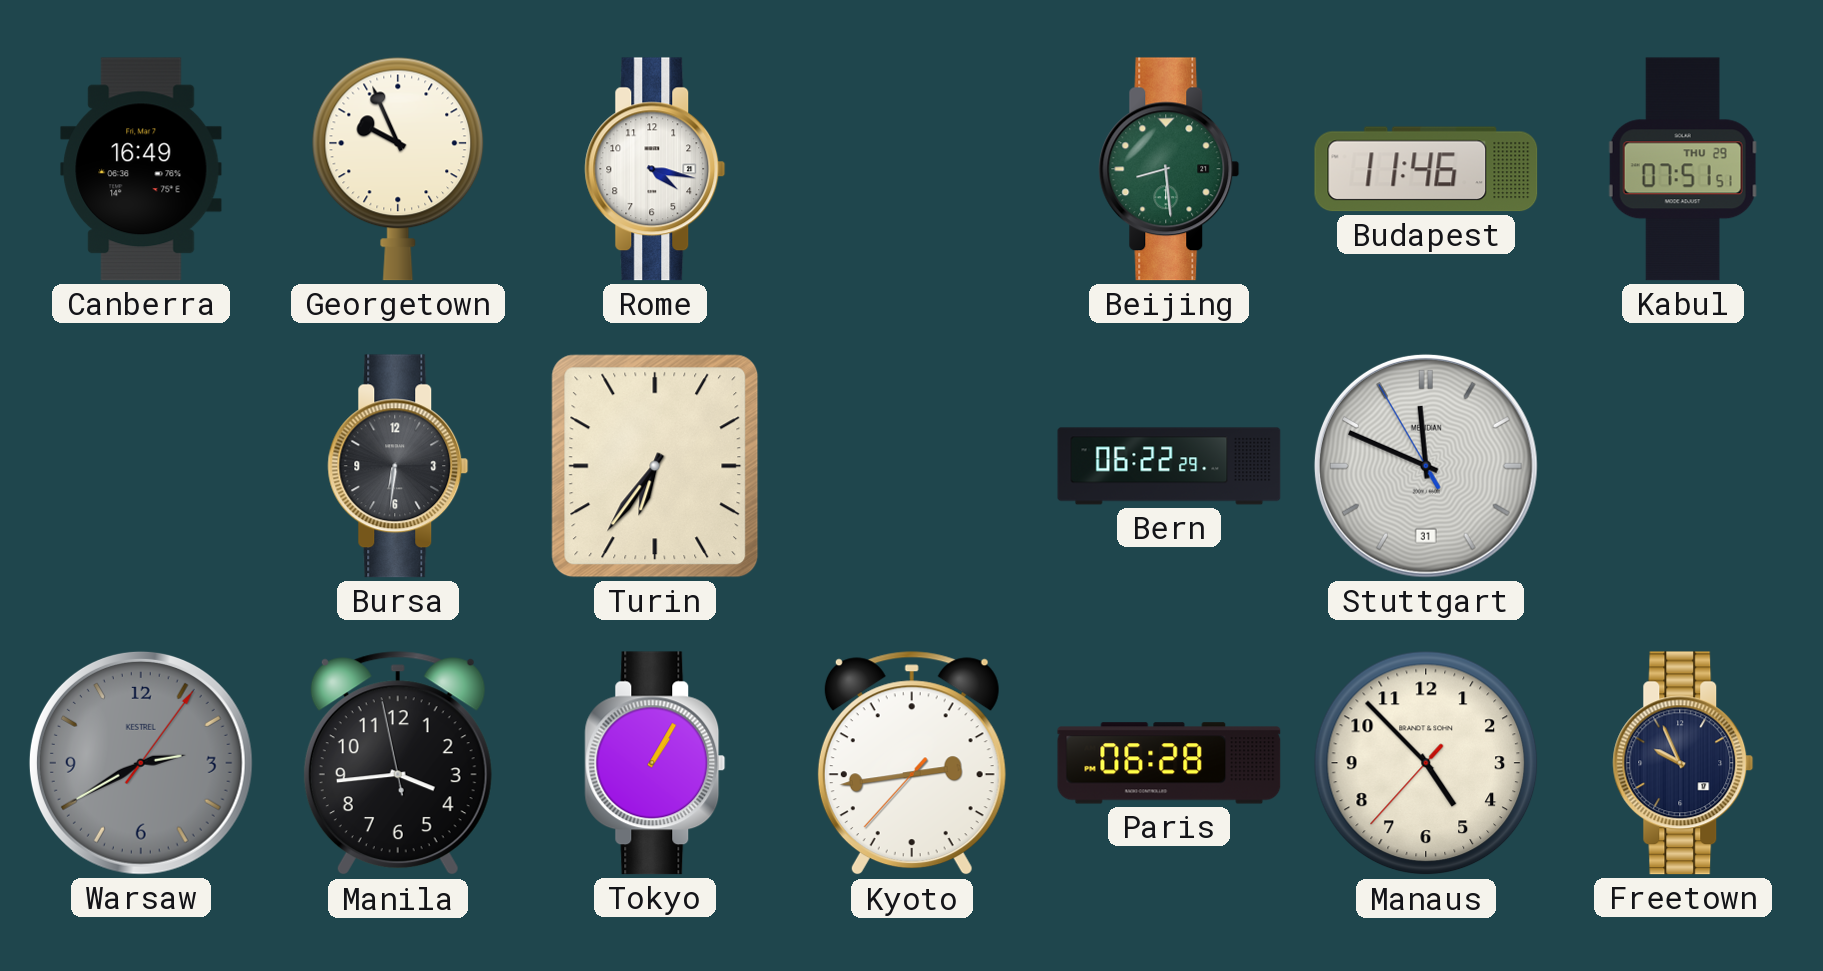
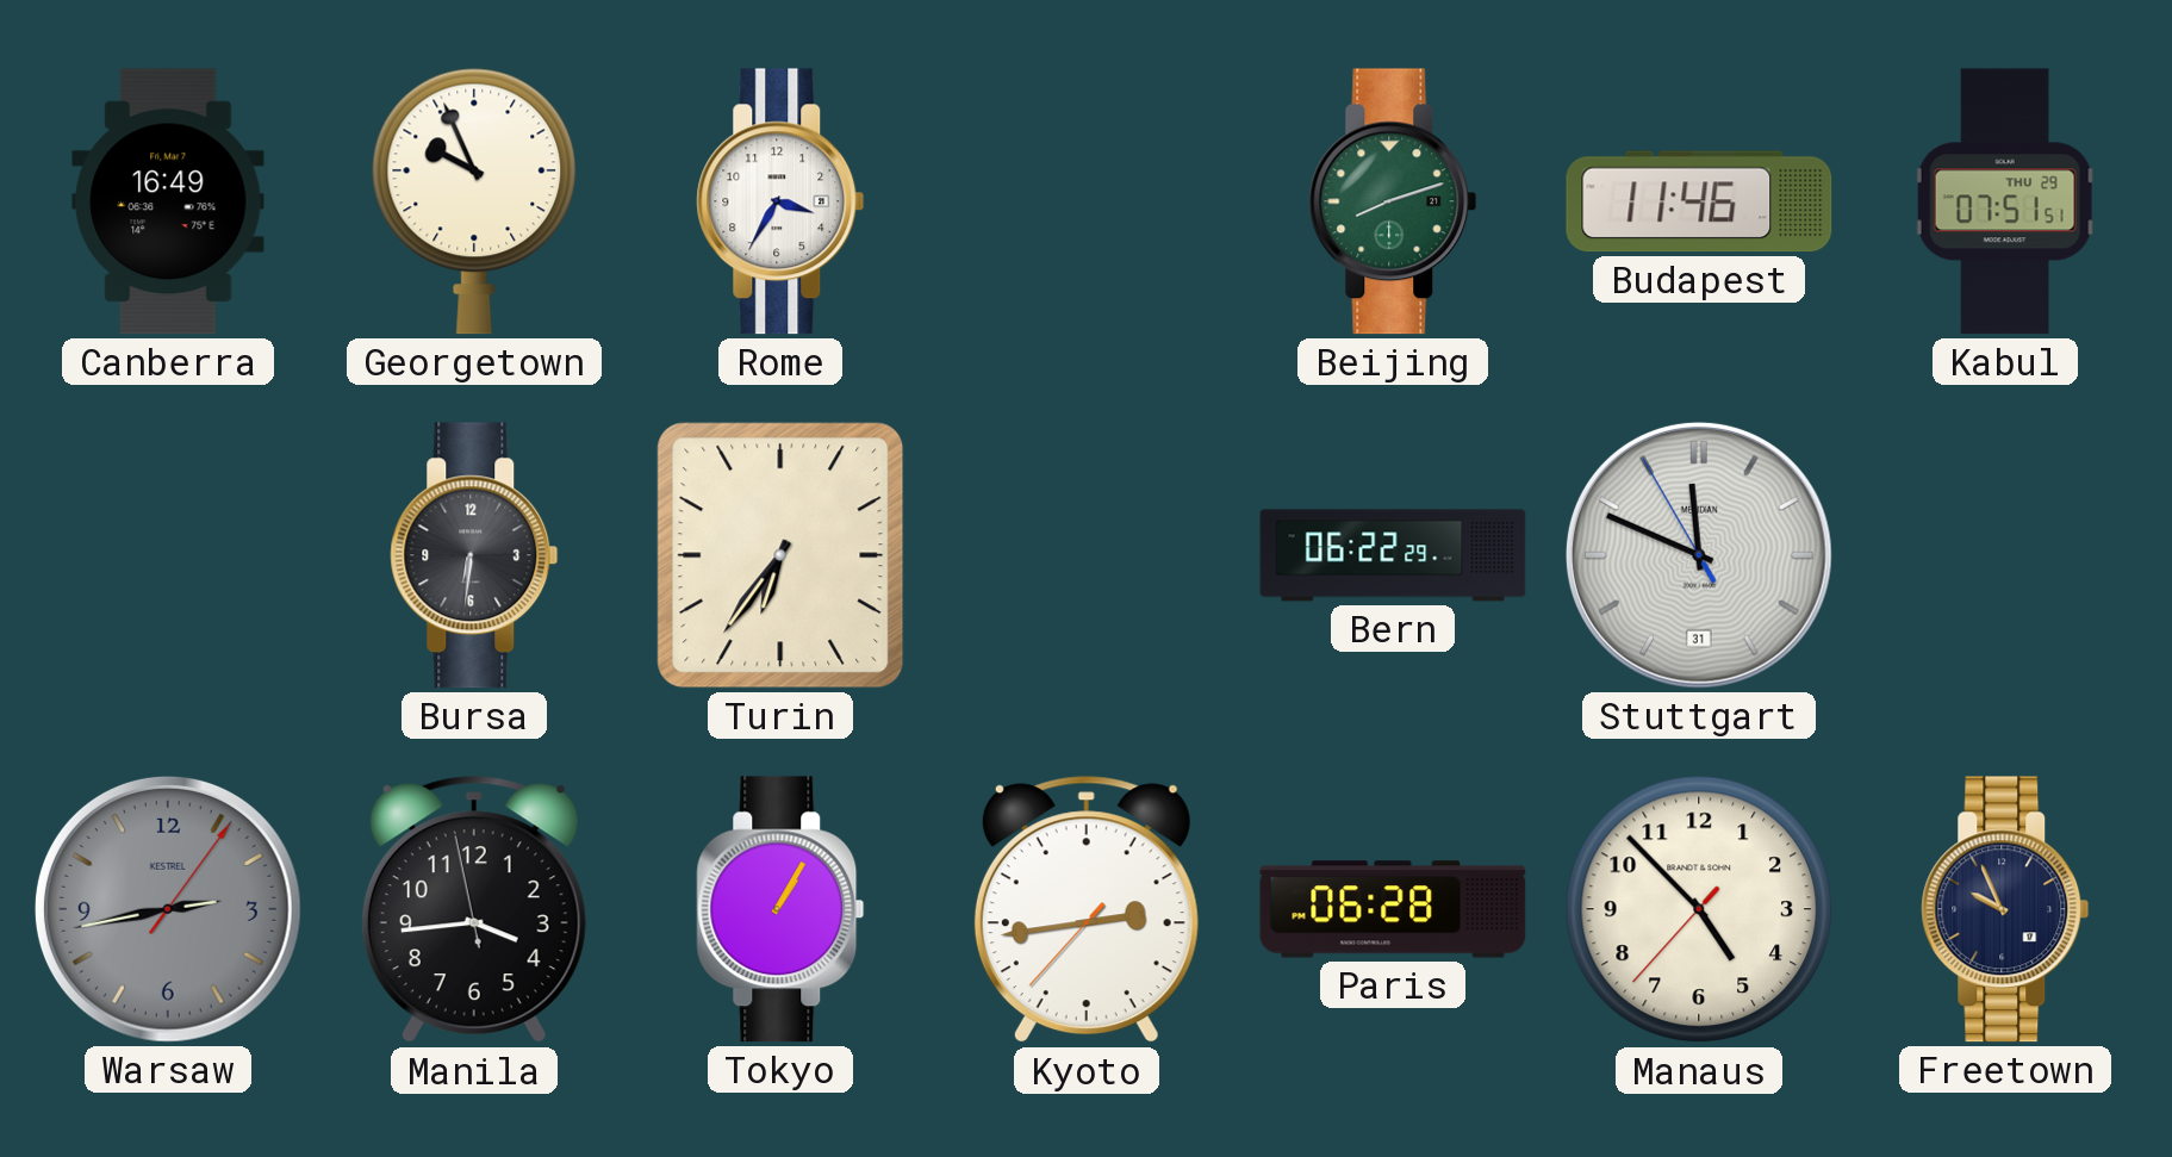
Rome: 4:17 -> 3:35 (780, 201)
Beijing: 8:29 -> 8:12 (1393, 201)
Warsaw: 2:40 -> 2:43 (168, 909)
